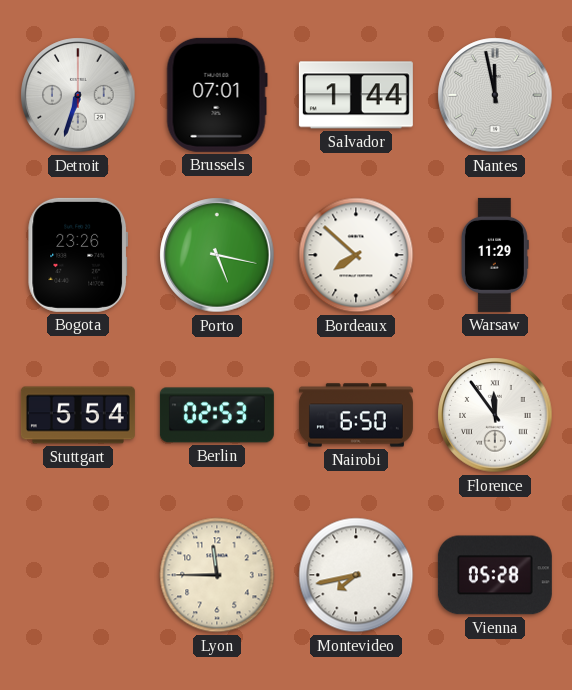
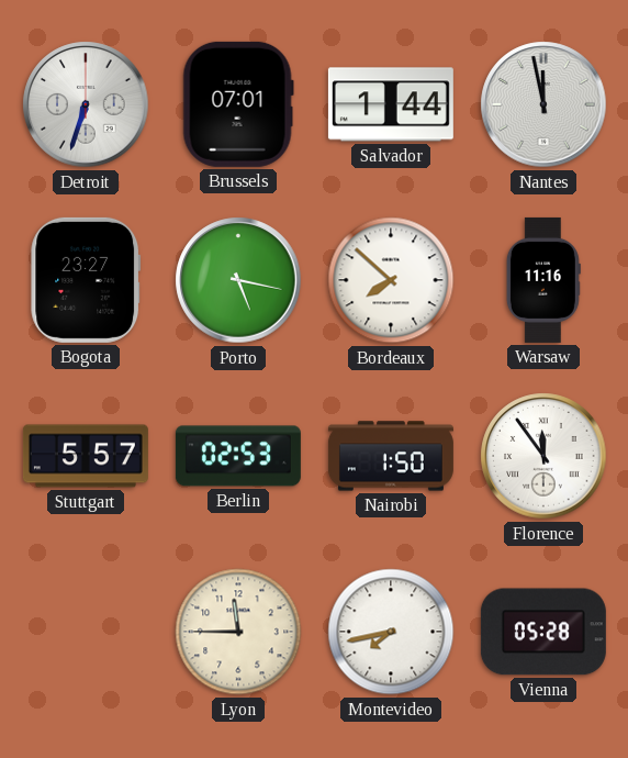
Bogota: 23:26 -> 23:27 (86, 280)
Warsaw: 11:29 -> 11:16 (543, 280)
Stuttgart: 5:54 -> 5:57 (86, 456)
Nairobi: 6:50 -> 1:50 (391, 456)
